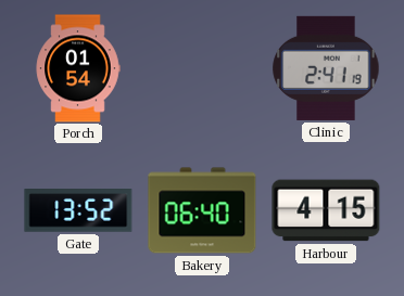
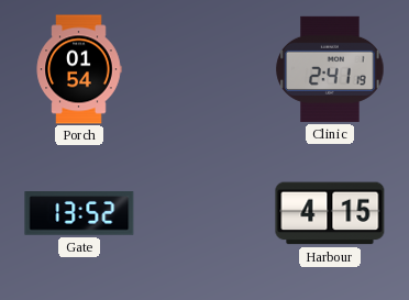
Bakery: 06:40 -> none (202, 210)
